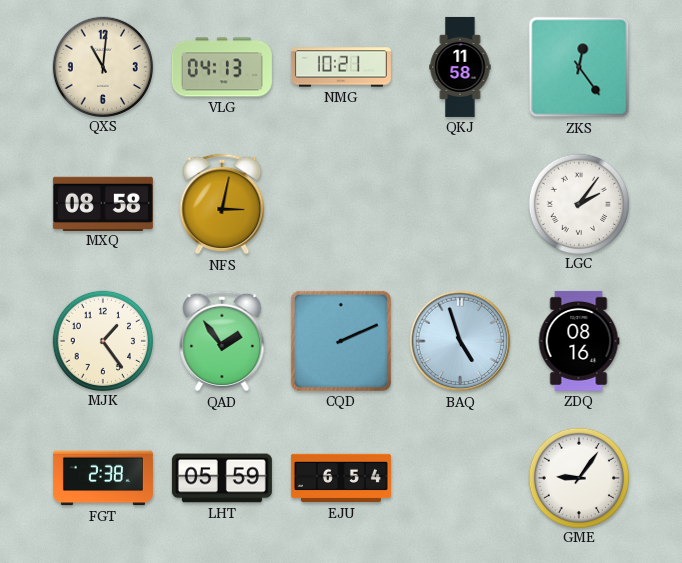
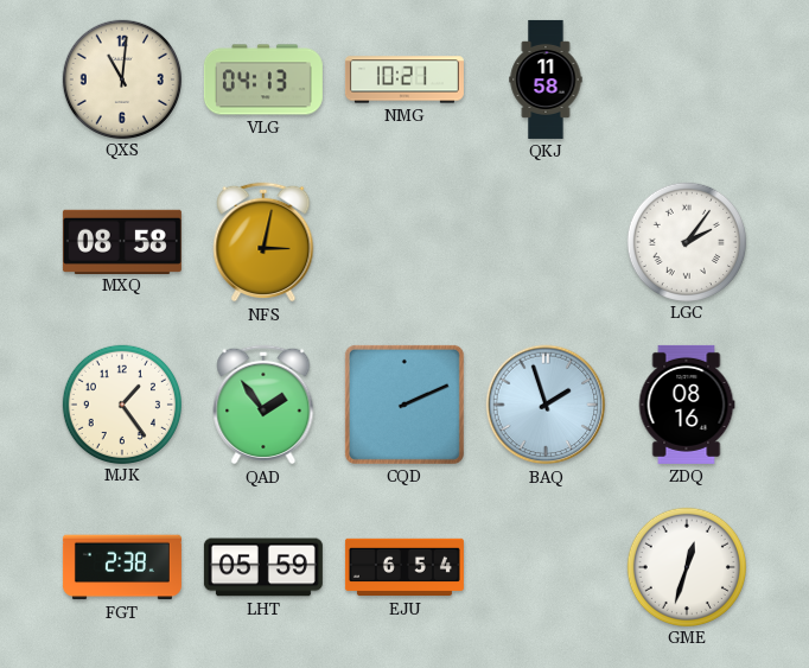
ZKS: 12:24 -> none (579, 67)
BAQ: 4:57 -> 1:57 (546, 405)
GME: 9:06 -> 12:33 (686, 566)
